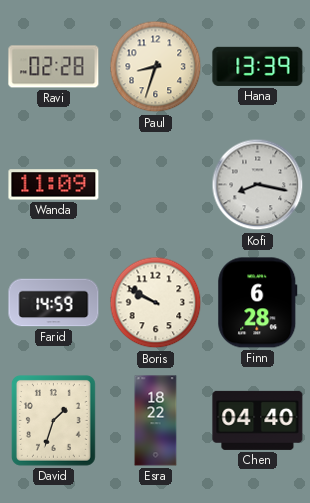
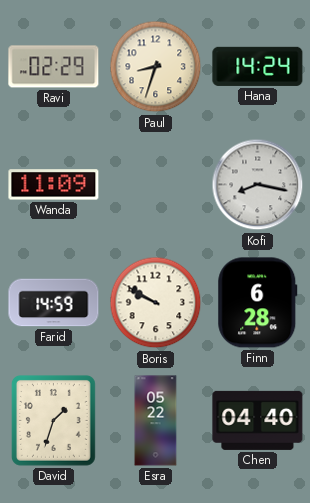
Ravi: 02:28 -> 02:29 (54, 67)
Hana: 13:39 -> 14:24 (258, 66)
Esra: 18:22 -> 05:22 (156, 421)
